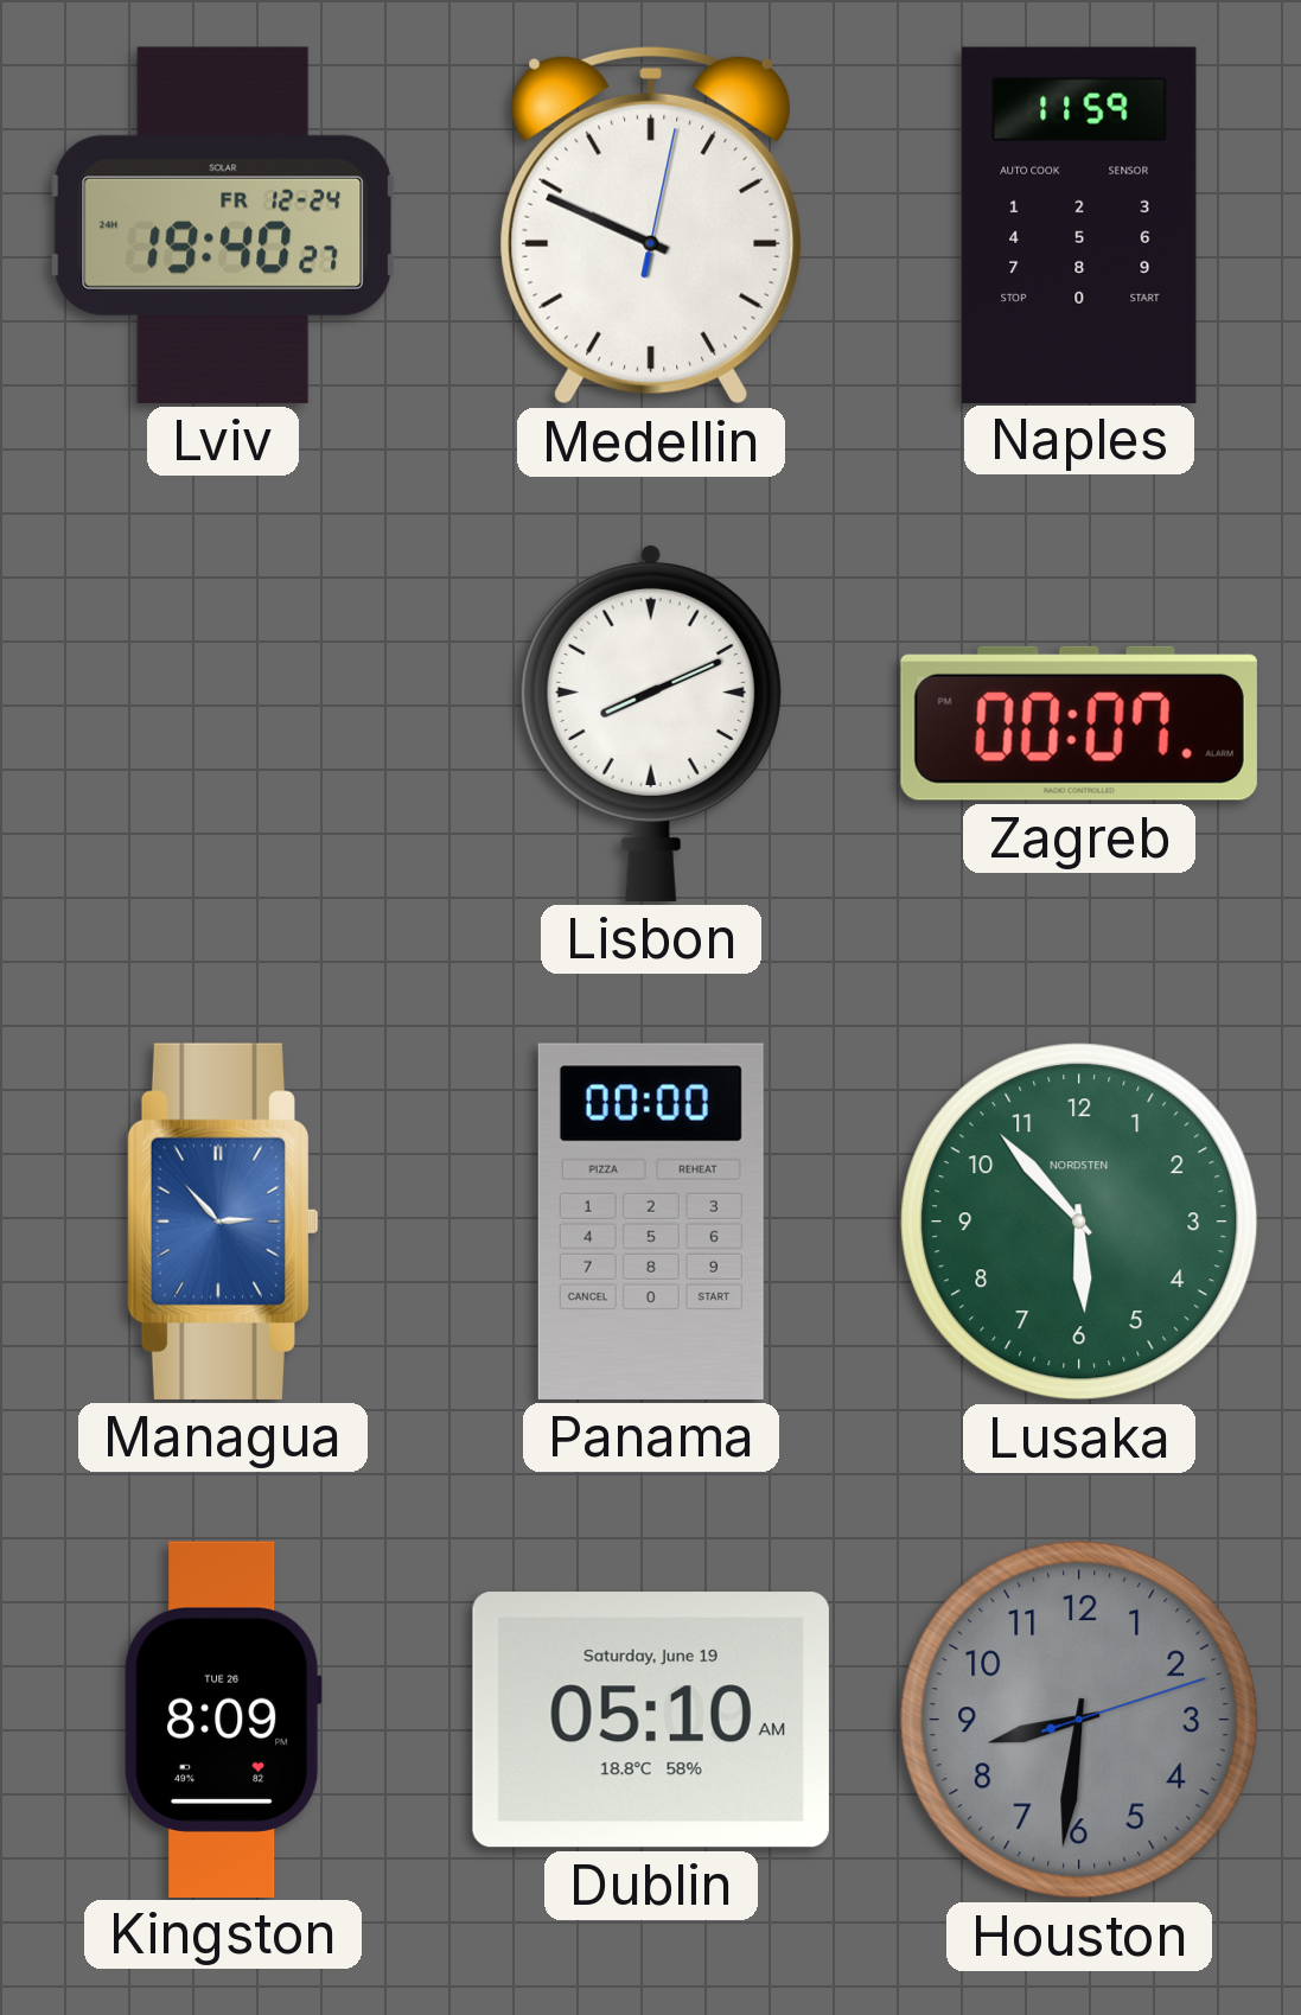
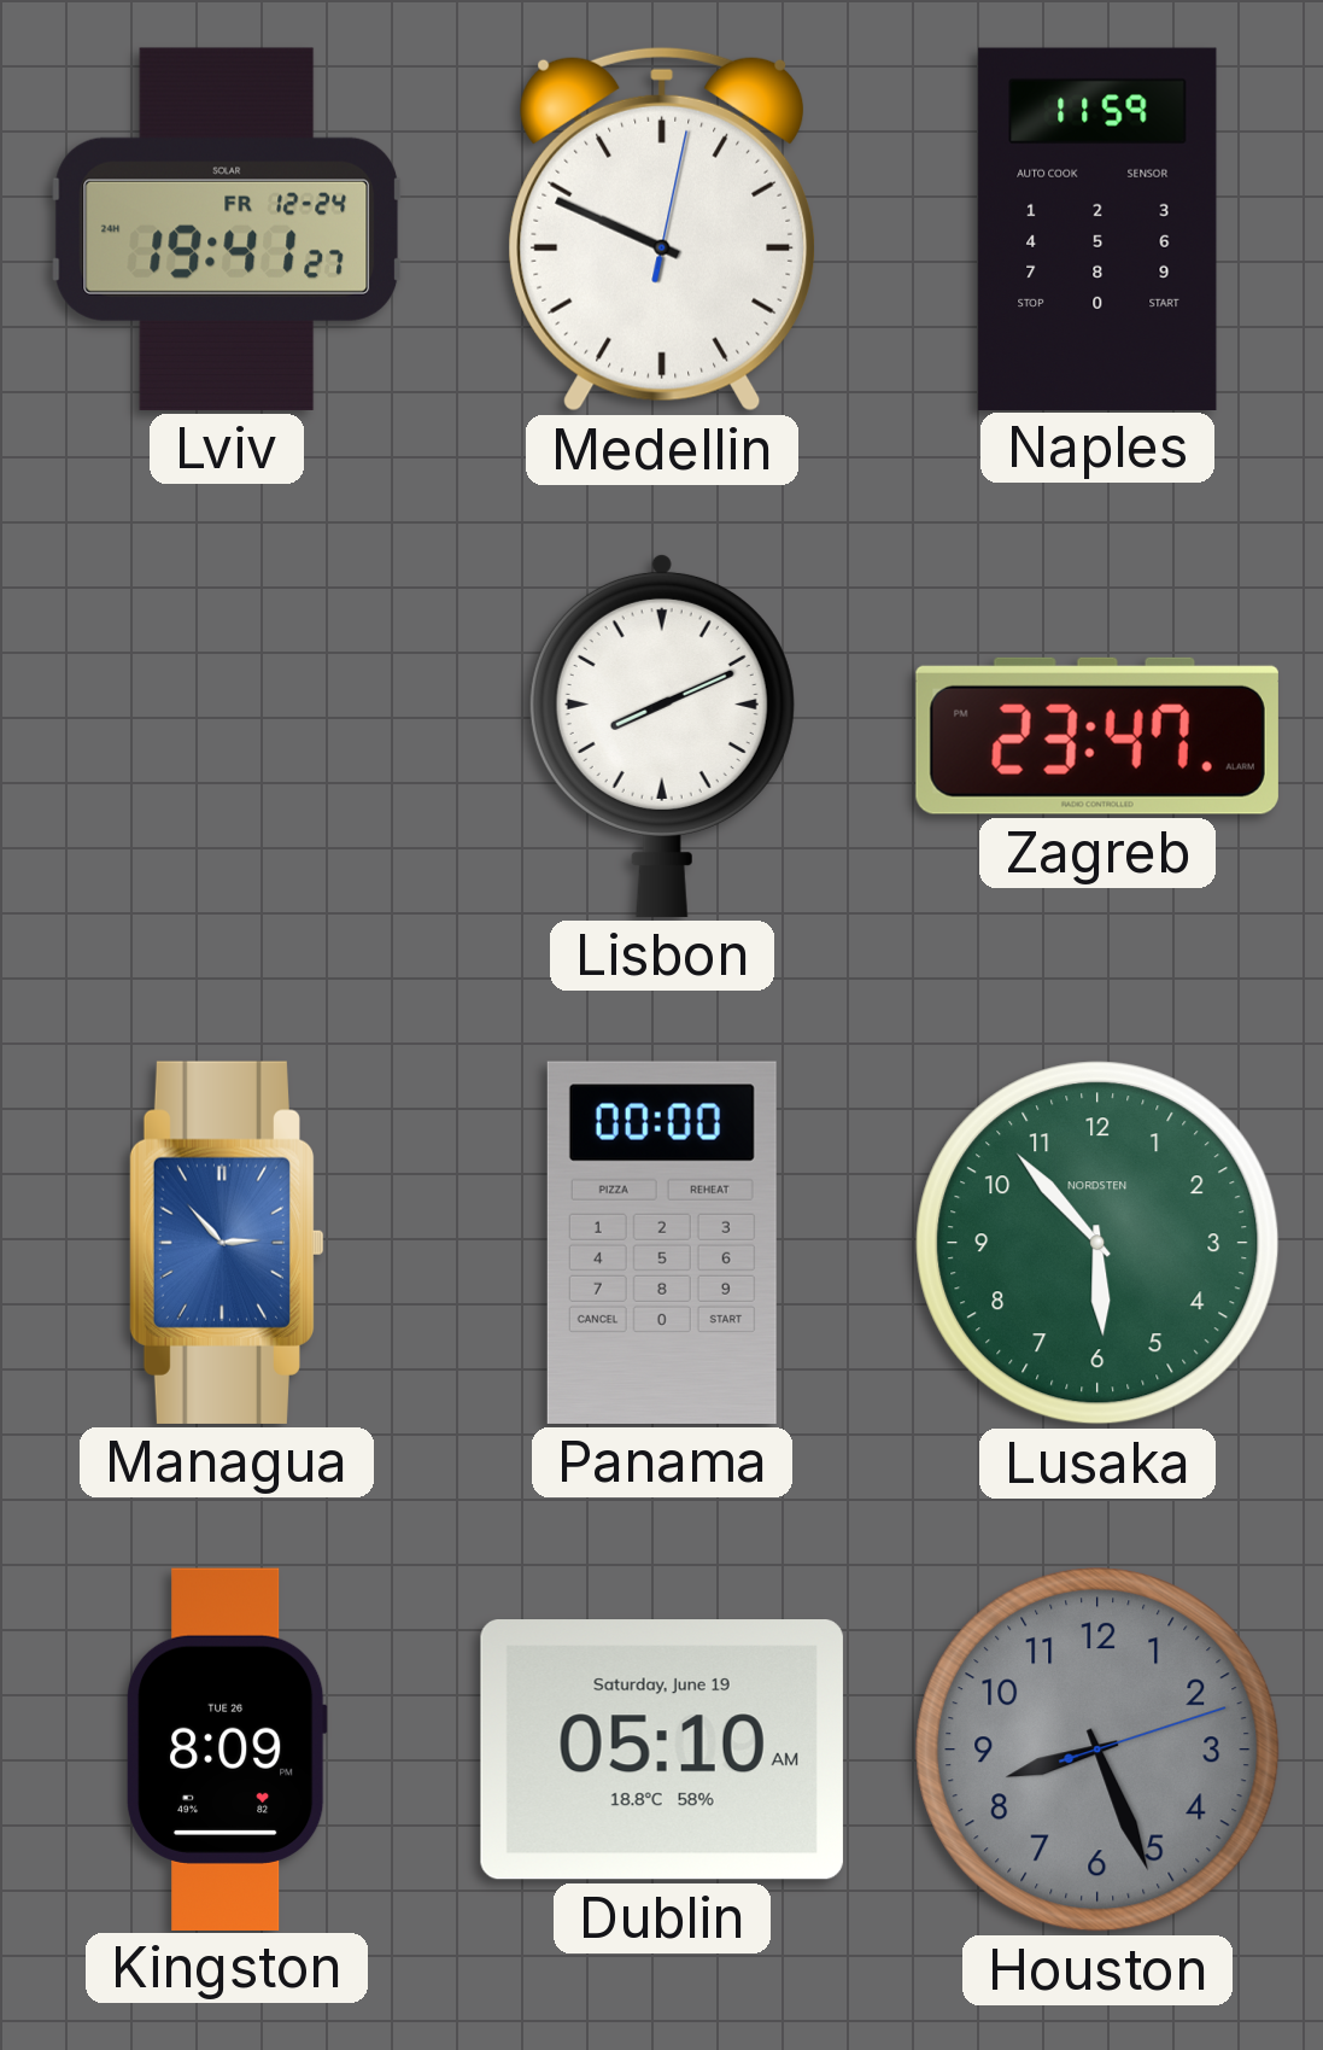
Lviv: 19:40 -> 19:41 (227, 229)
Zagreb: 00:07 -> 23:47 (1097, 736)
Houston: 8:31 -> 8:26 (1097, 1750)
